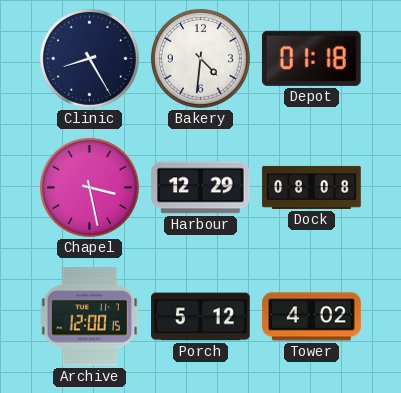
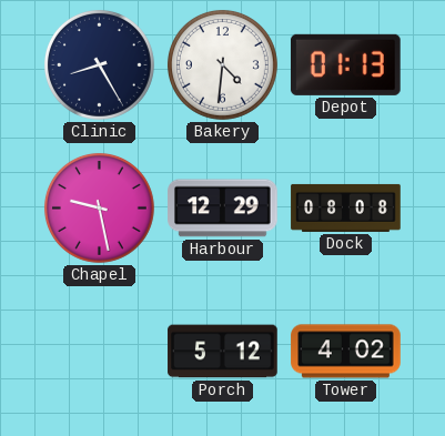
Depot: 01:18 -> 01:13 (345, 64)
Chapel: 3:28 -> 9:28 (99, 207)
Archive: 12:00 -> none (90, 317)
